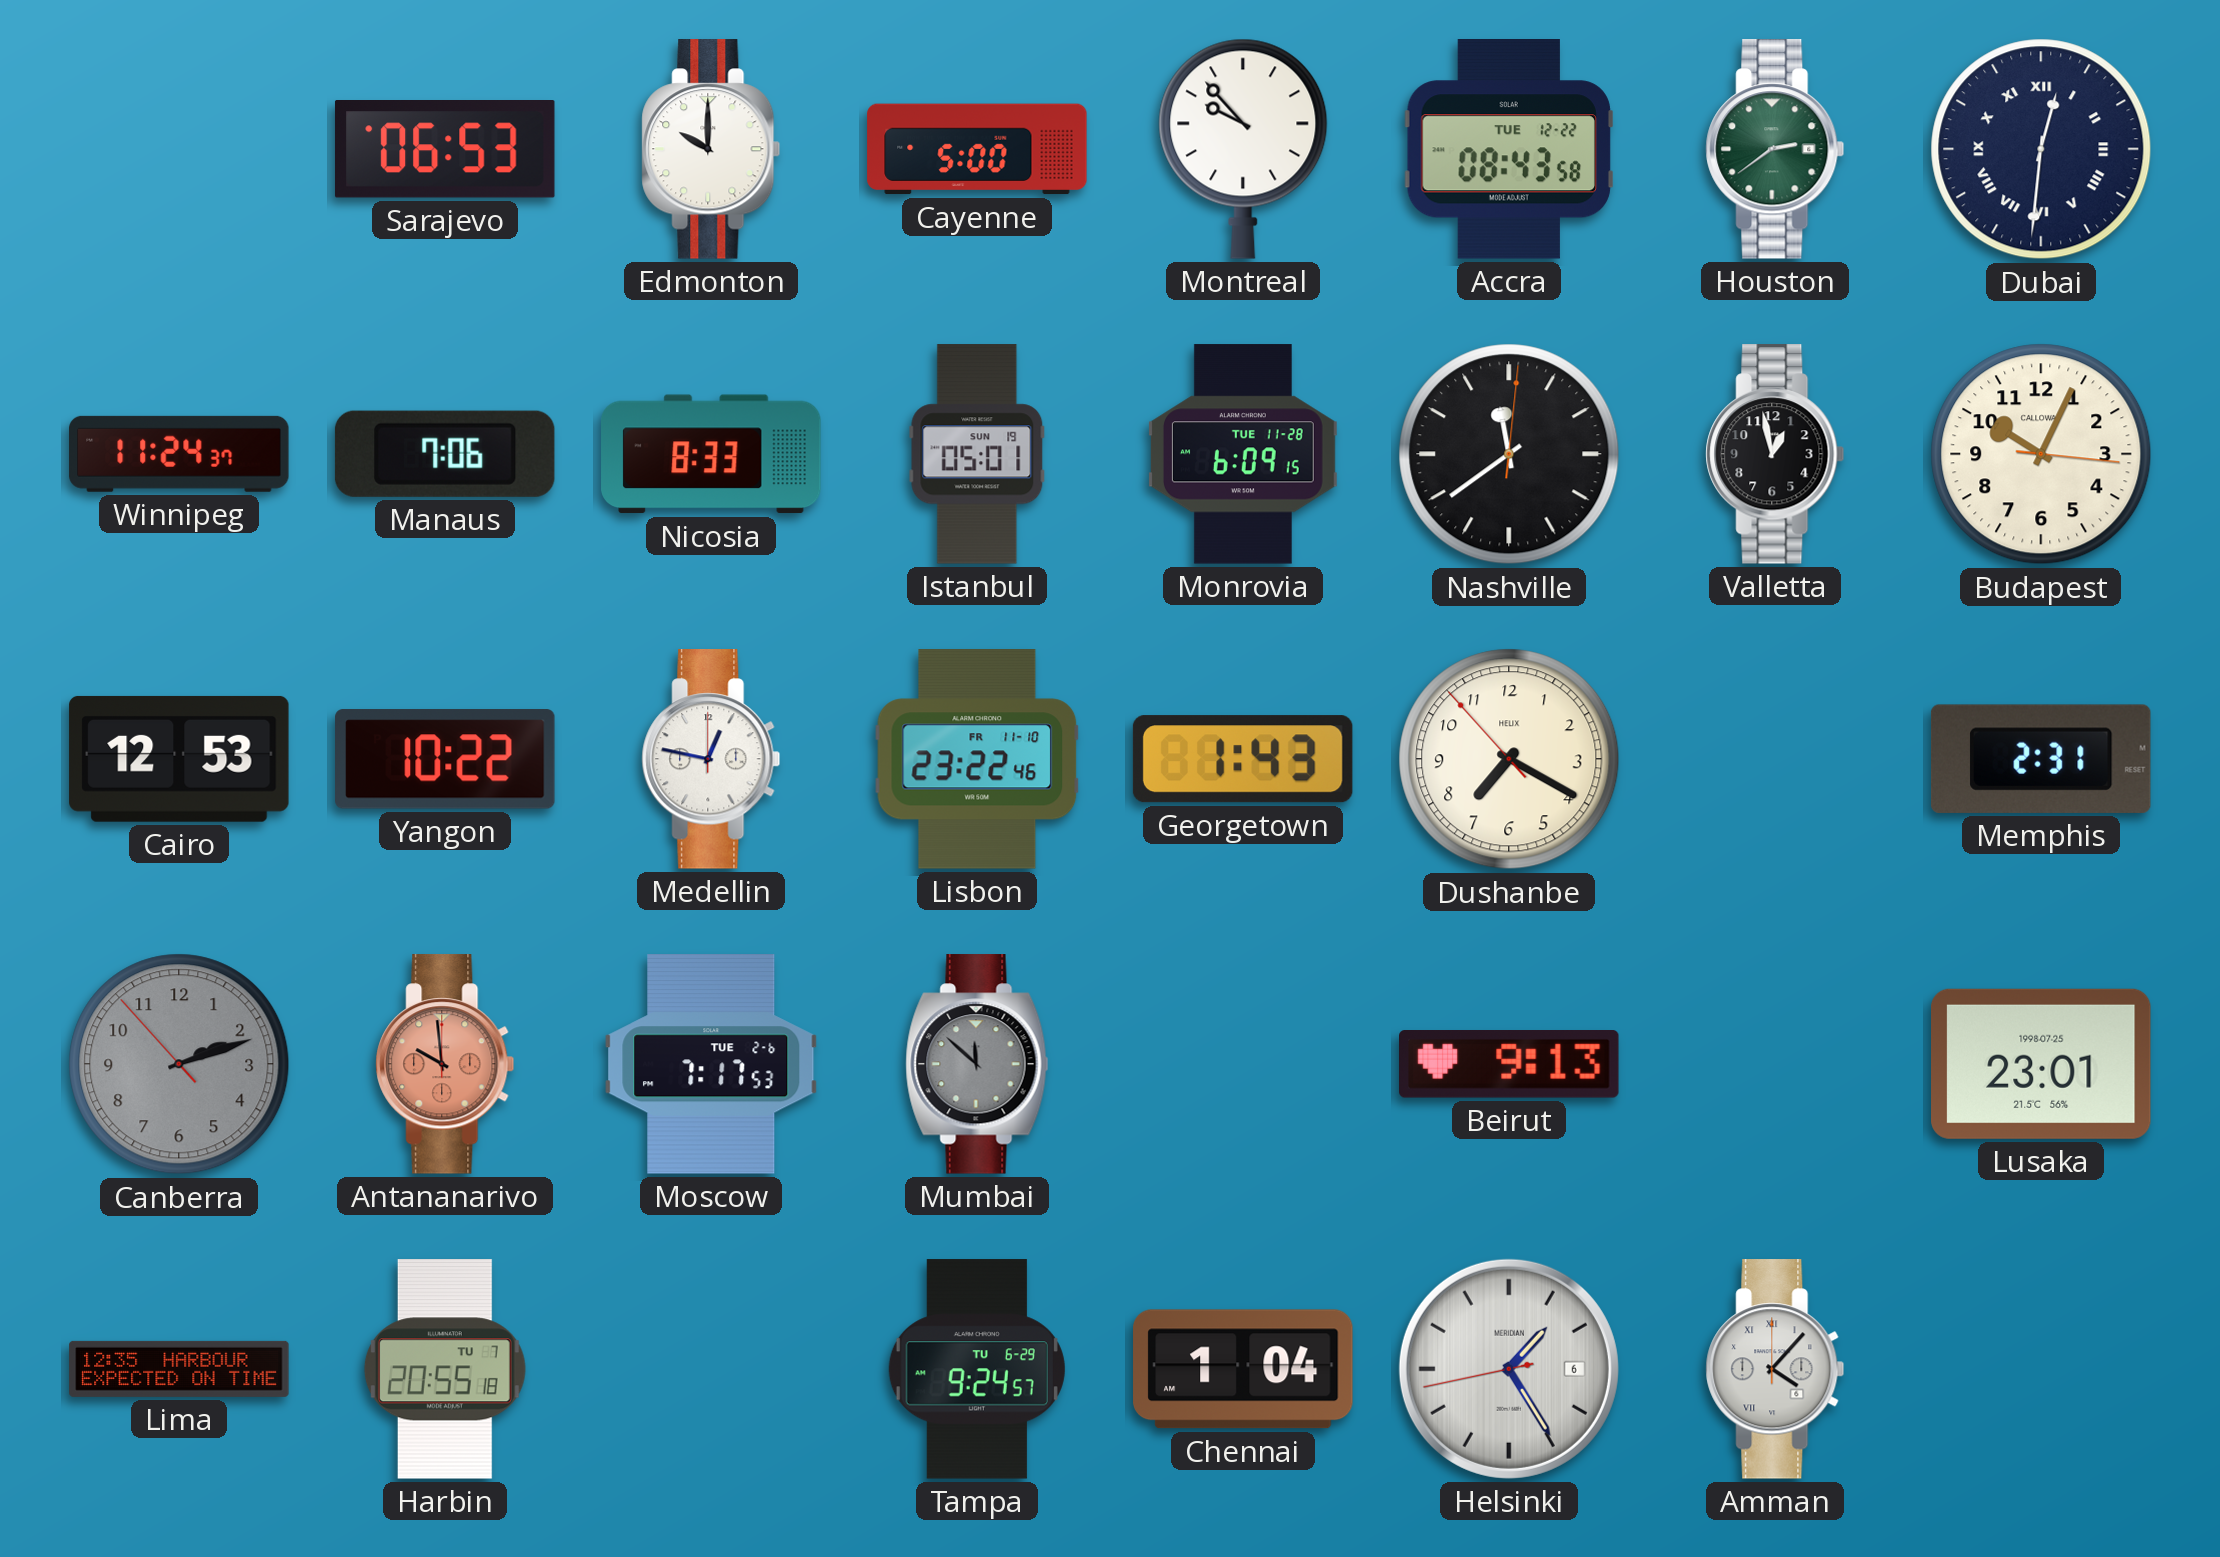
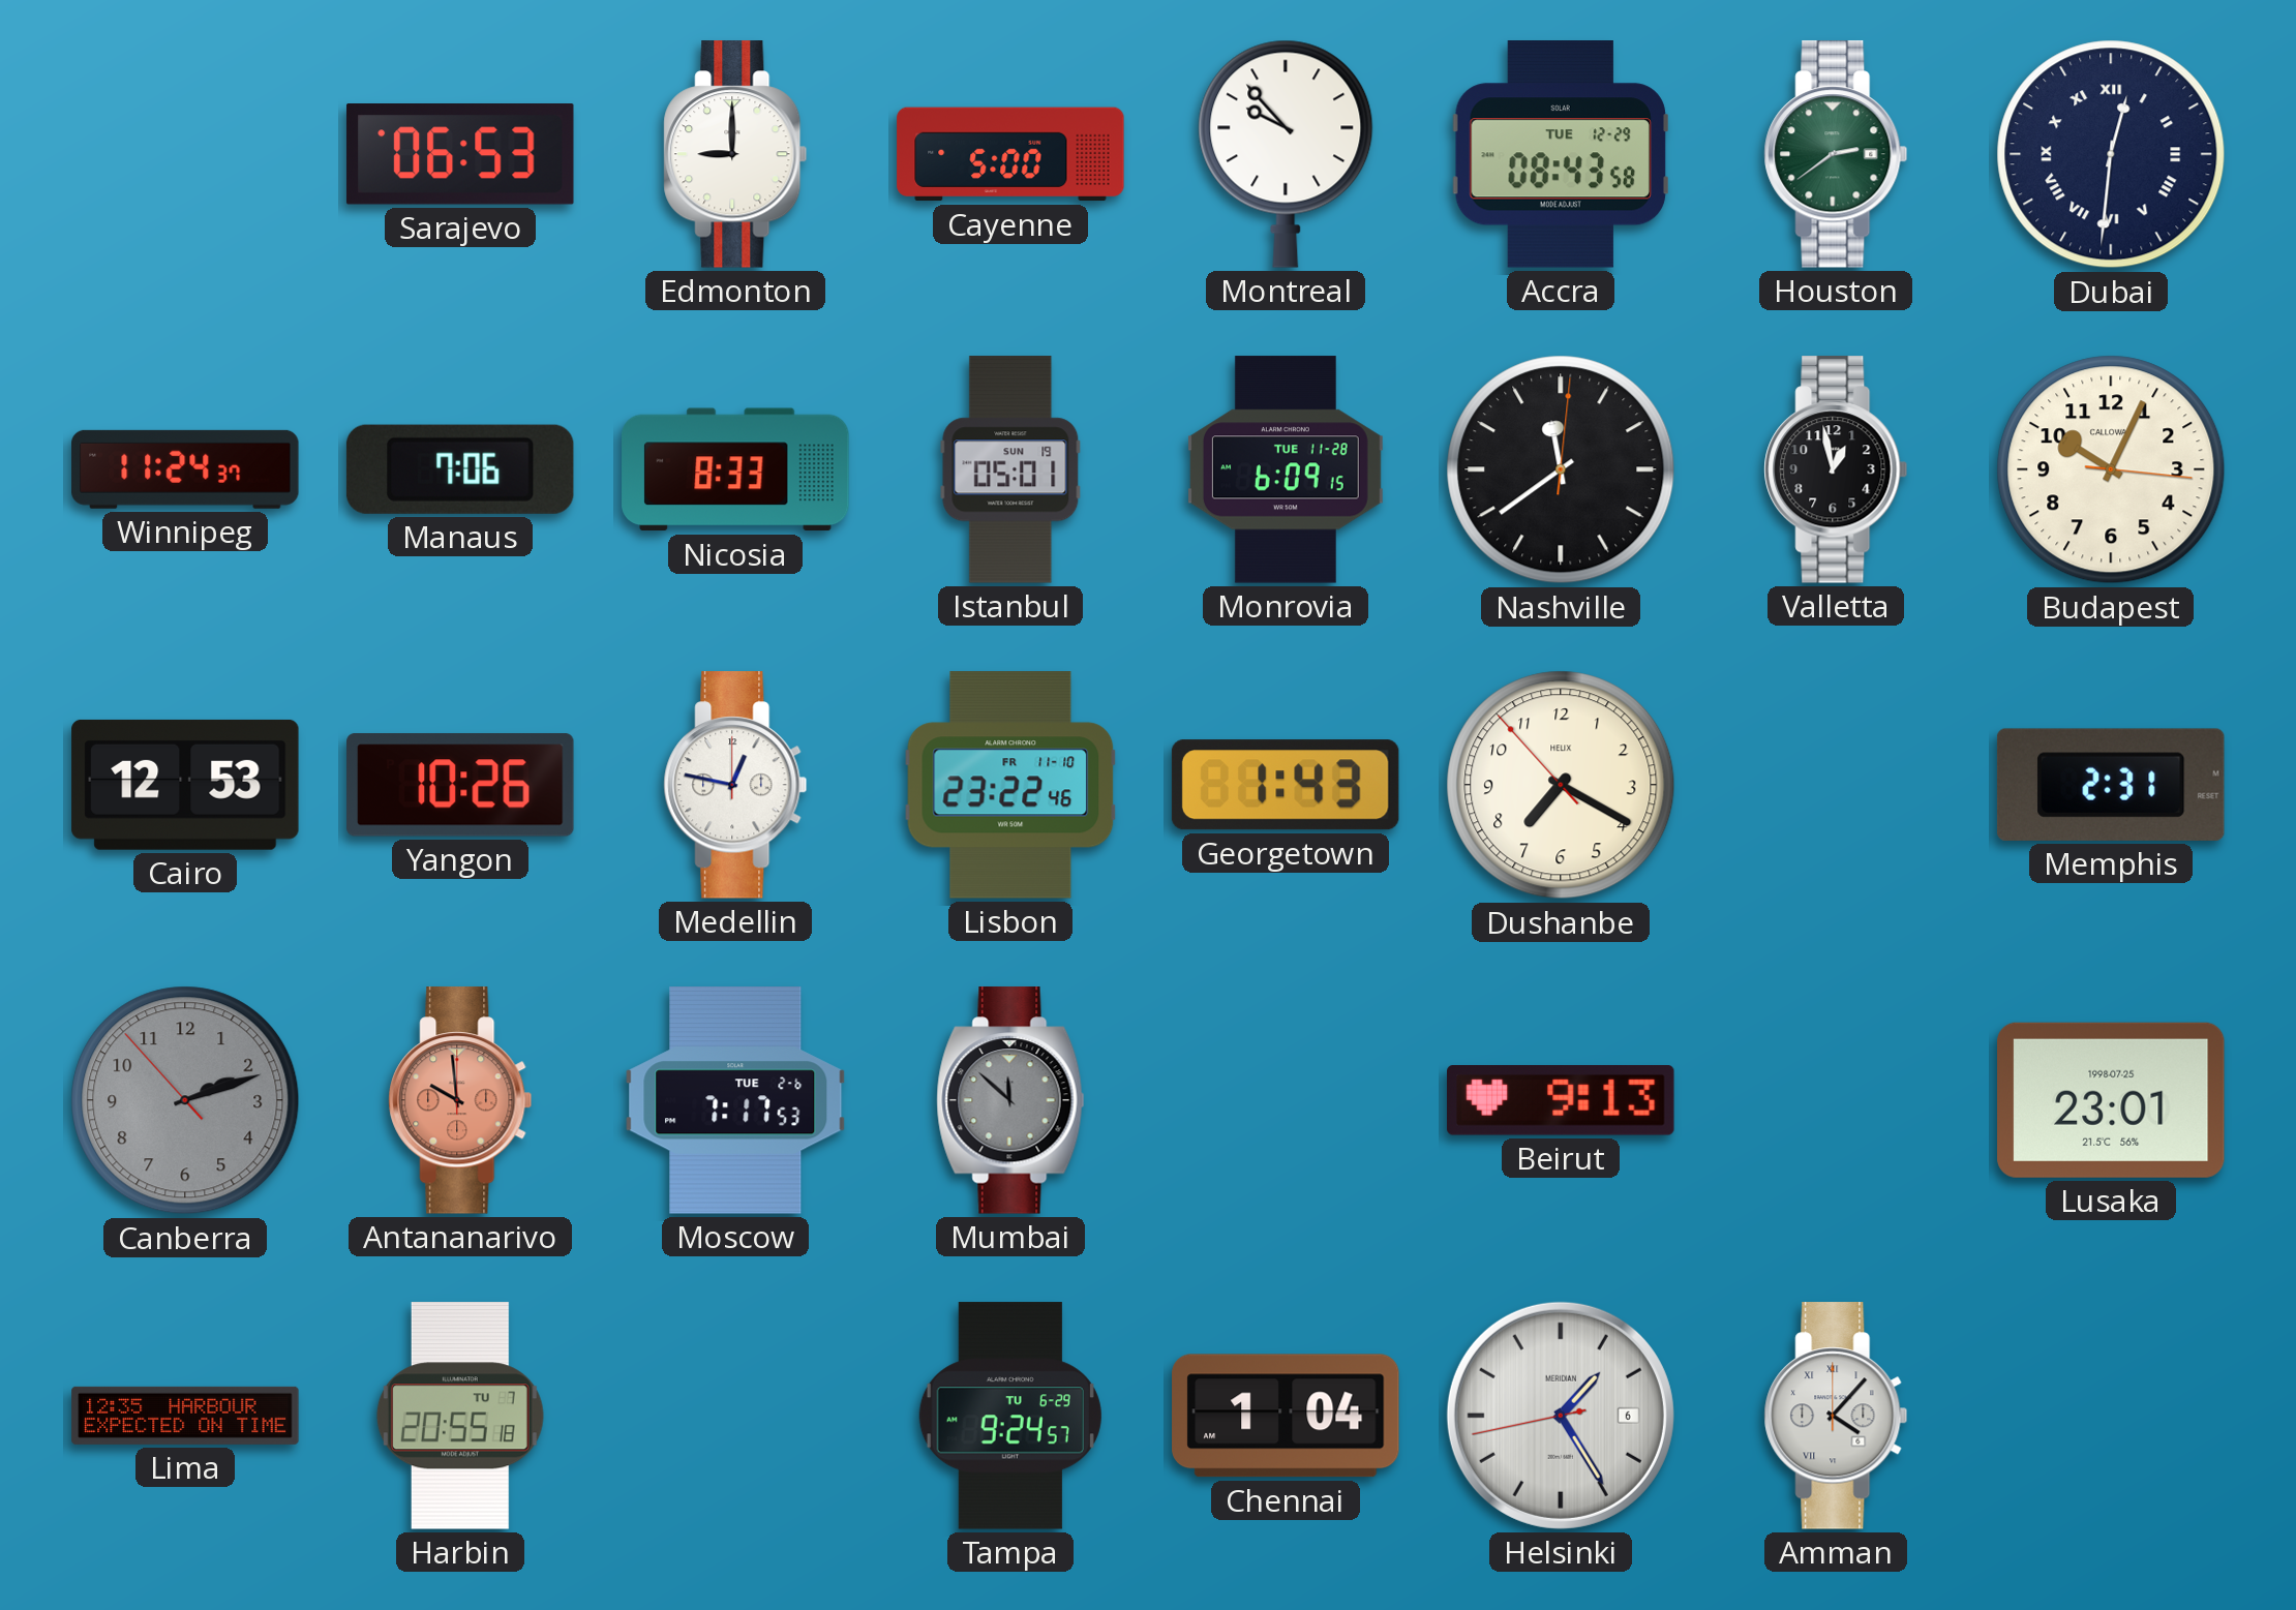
Edmonton: 10:00 -> 9:00 (735, 154)
Accra date: TUE 12-22 -> TUE 12-29 (1560, 155)
Yangon: 10:22 -> 10:26 (460, 785)
